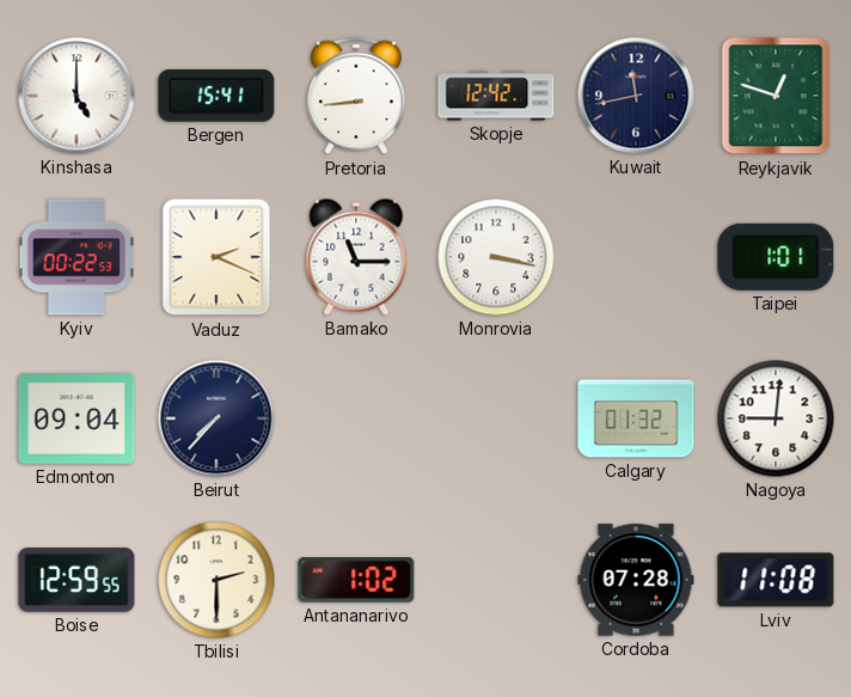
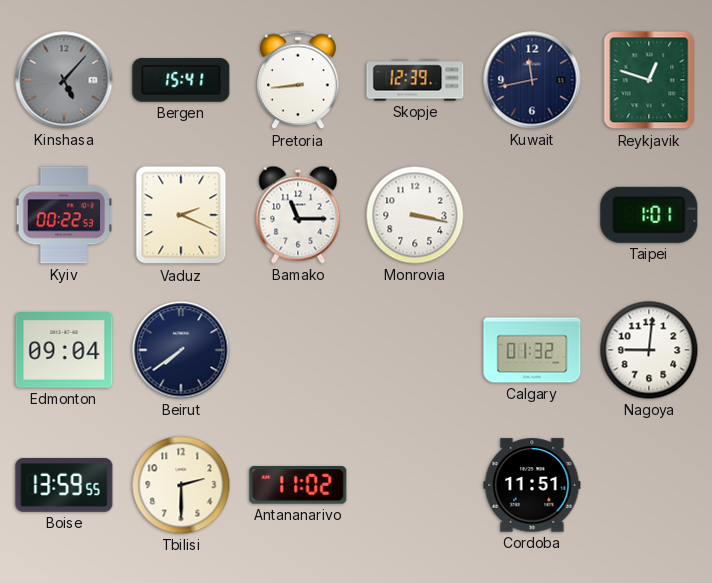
Kinshasa: 5:00 -> 5:07 (64, 80)
Kinshasa dial: white -> grey (64, 80)
Skopje: 12:42 -> 12:39 (415, 80)
Beirut: 7:37 -> 7:39 (181, 350)
Boise: 12:59 -> 13:59 (64, 486)
Antananarivo: 1:02 -> 11:02 (298, 485)
Cordoba: 07:28 -> 11:51 (532, 485)
Lviv: 11:08 -> none (776, 580)
